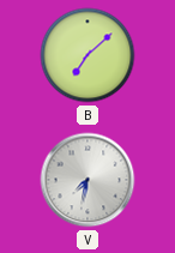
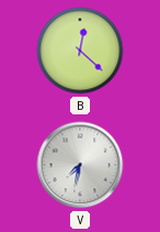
B: 7:08 -> 12:22 (80, 51)
